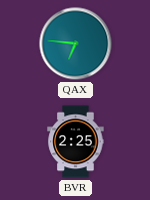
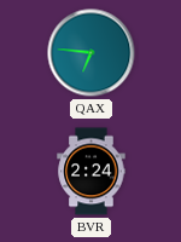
BVR: 2:25 -> 2:24 (92, 172)
